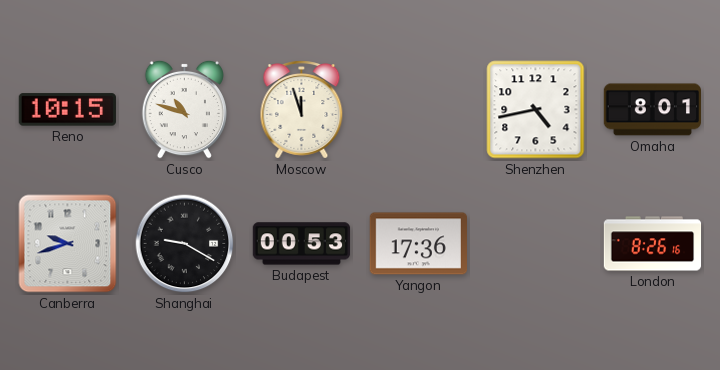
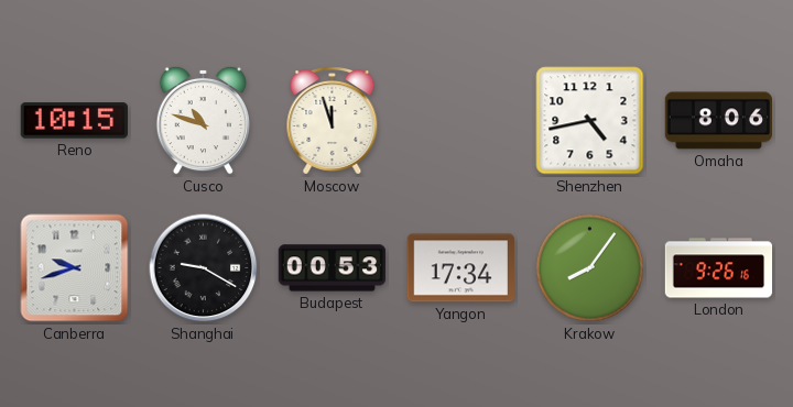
Omaha: 8:01 -> 8:06 (718, 121)
Yangon: 17:36 -> 17:34 (460, 268)
Krakow: none -> 8:06 (590, 268)
London: 8:26 -> 9:26 (719, 268)
